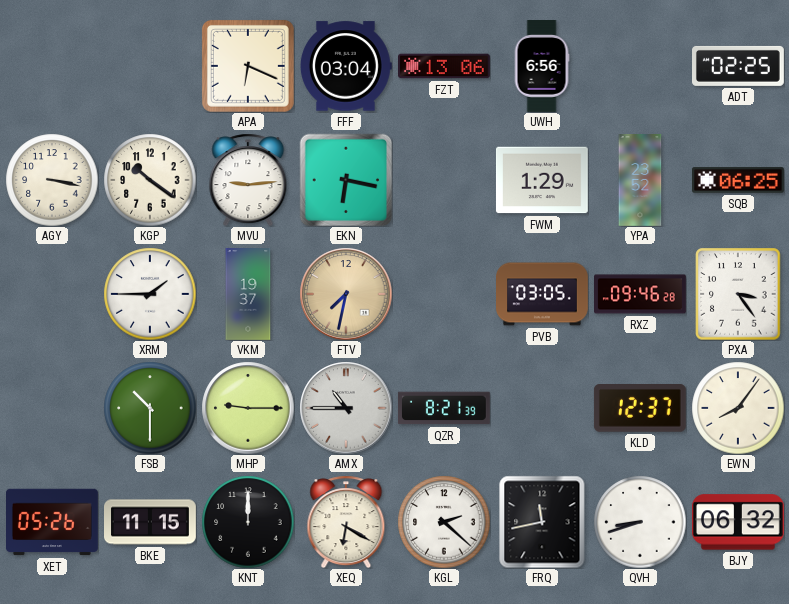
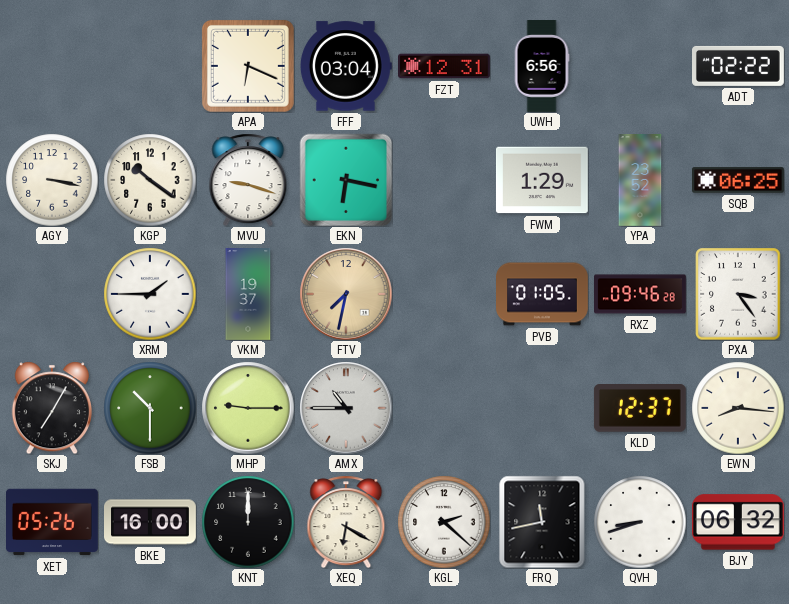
FZT: 13:06 -> 12:31 (445, 66)
ADT: 02:25 -> 02:22 (739, 66)
MVU: 9:14 -> 9:18 (248, 180)
PVB: 03:05 -> 01:05 (543, 294)
SKJ: none -> 7:05 (52, 408)
QZR: 8:21 -> none (444, 408)
EWN: 8:06 -> 8:16 (738, 408)
BKE: 11:15 -> 16:00 (151, 522)
